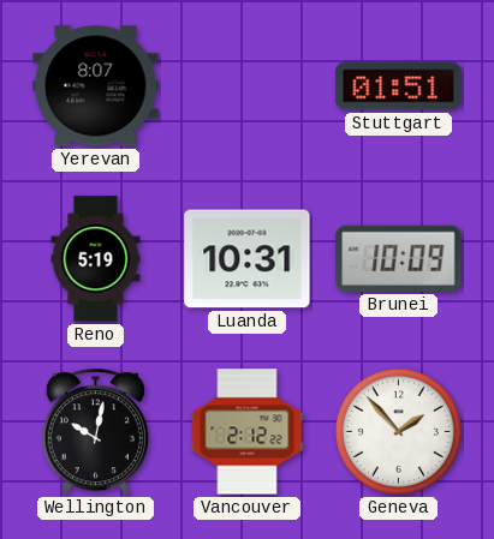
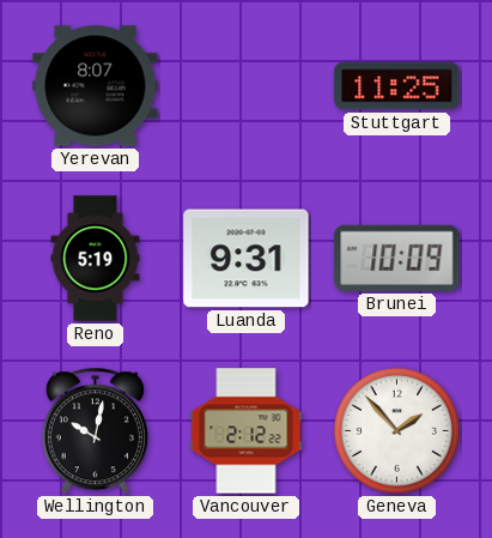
Stuttgart: 01:51 -> 11:25 (397, 86)
Luanda: 10:31 -> 9:31 (247, 259)
